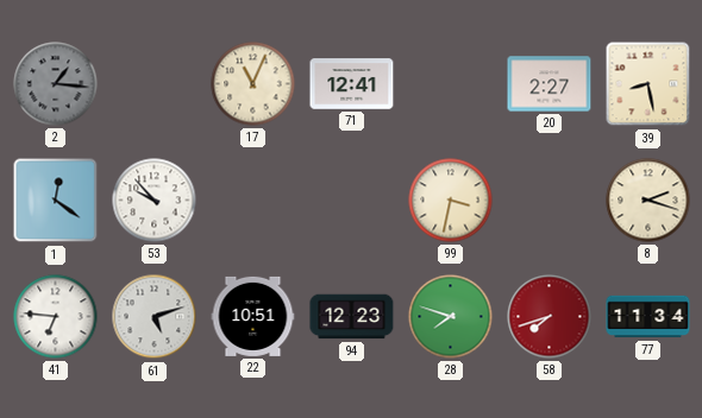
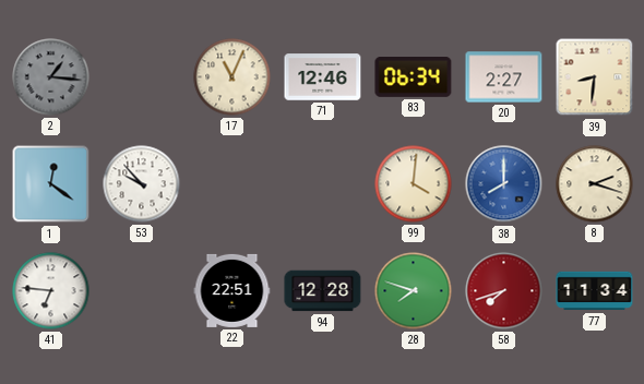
71: 12:41 -> 12:46 (323, 77)
83: none -> 06:34 (414, 77)
39: 8:28 -> 8:31 (595, 77)
99: 3:32 -> 4:01 (414, 184)
38: none -> 8:00 (504, 184)
61: 5:12 -> none (155, 317)
22: 10:51 -> 22:51 (232, 290)
94: 12:23 -> 12:28 (323, 291)
